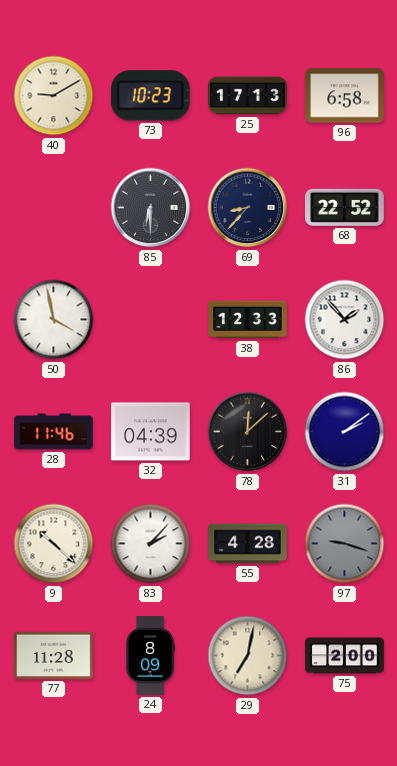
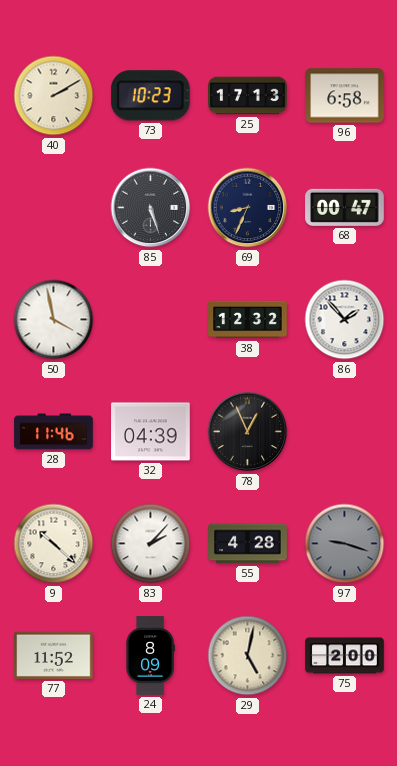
40: 9:10 -> 2:10 (54, 96)
85: 6:30 -> 5:27 (151, 208)
69: 8:37 -> 8:34 (248, 208)
68: 22:52 -> 00:47 (345, 207)
38: 12:33 -> 12:32 (248, 320)
78: 12:08 -> 12:56 (248, 432)
31: 2:09 -> none (345, 432)
77: 11:28 -> 11:52 (54, 655)
29: 7:02 -> 5:02 (248, 656)
